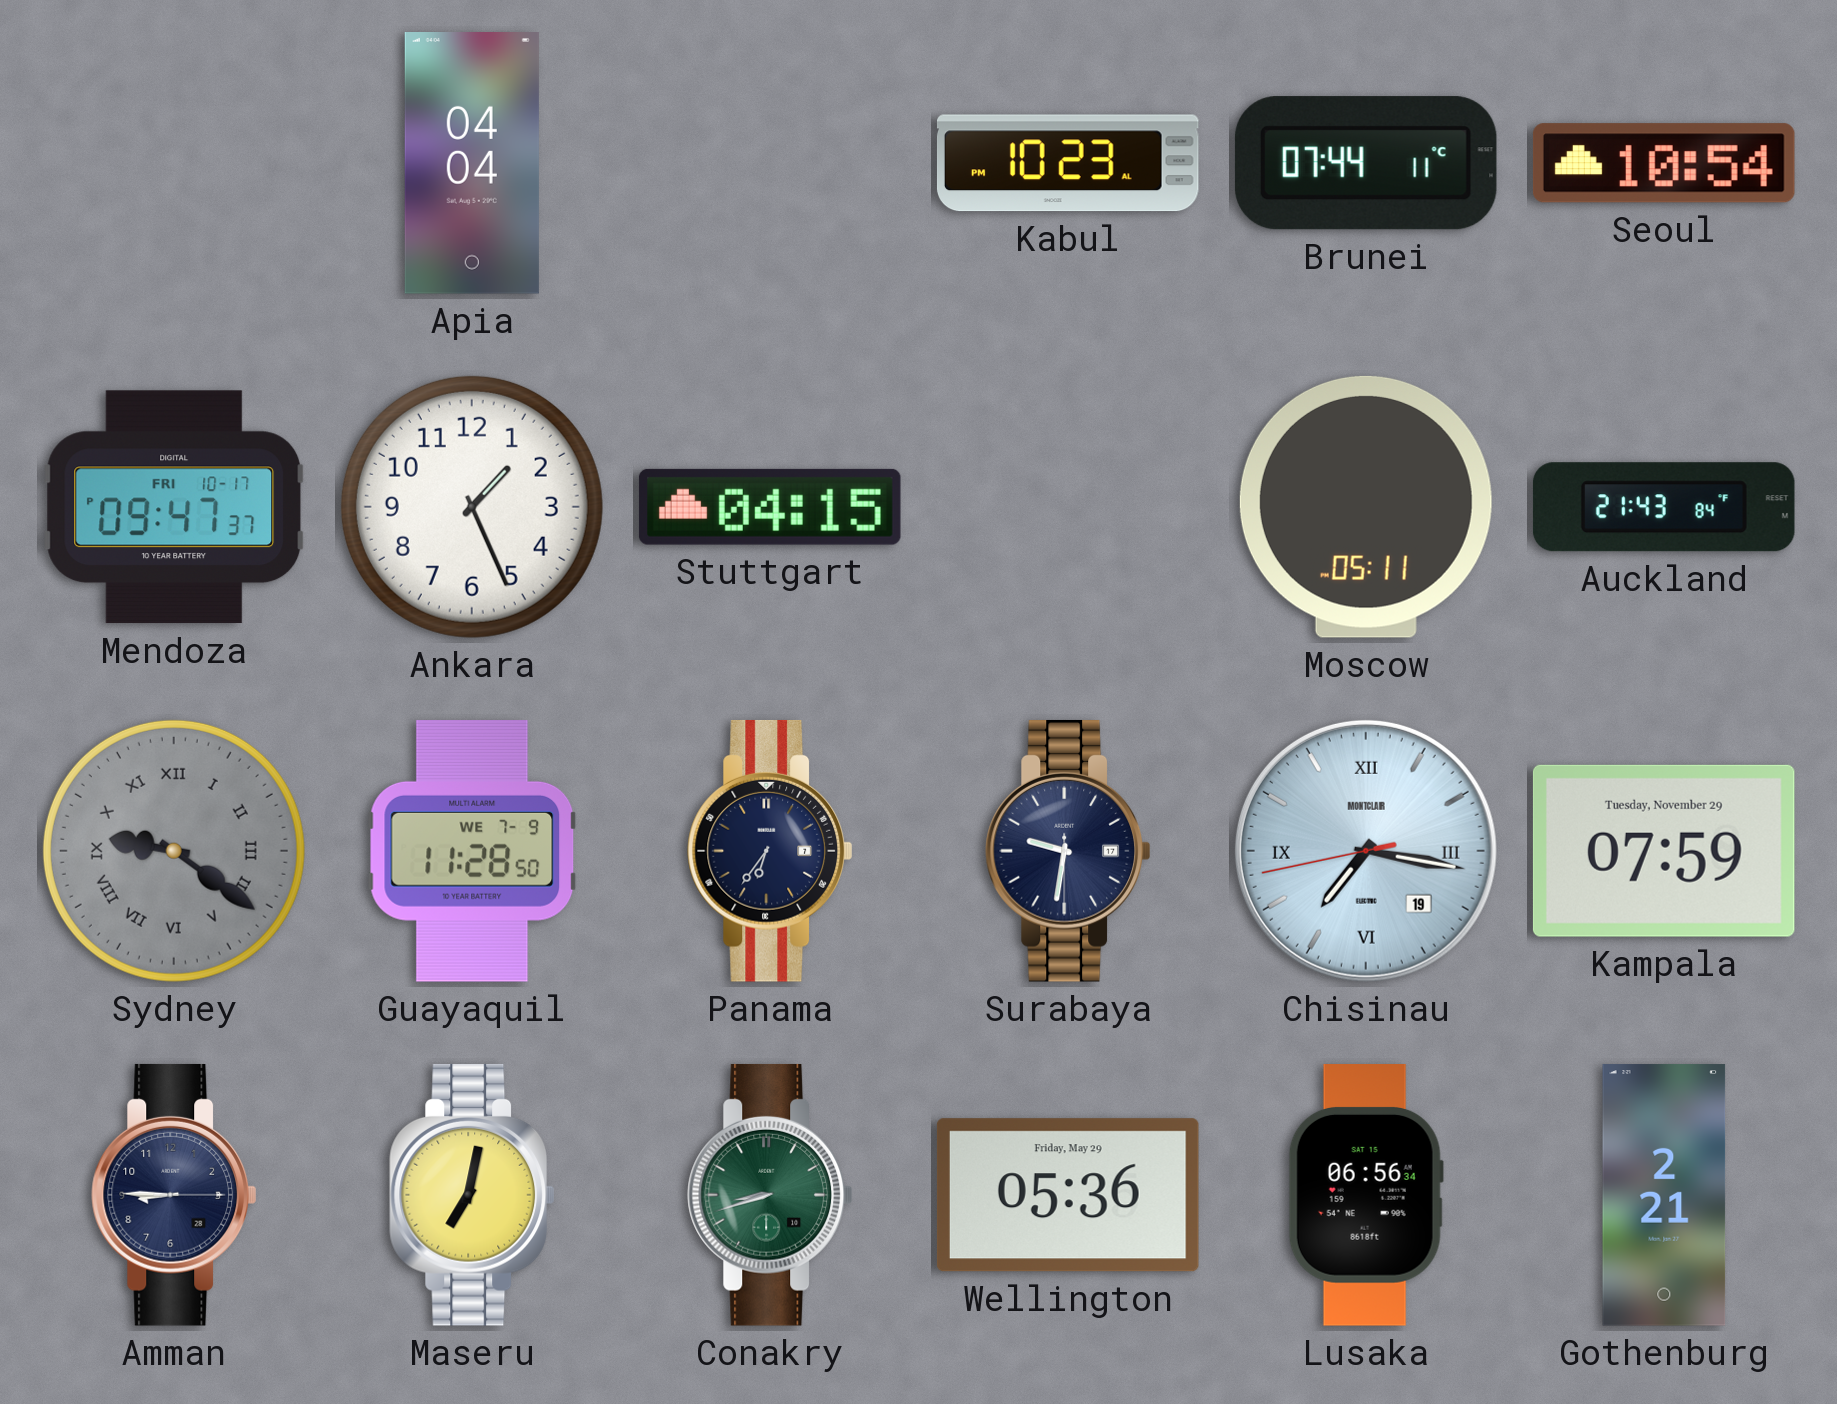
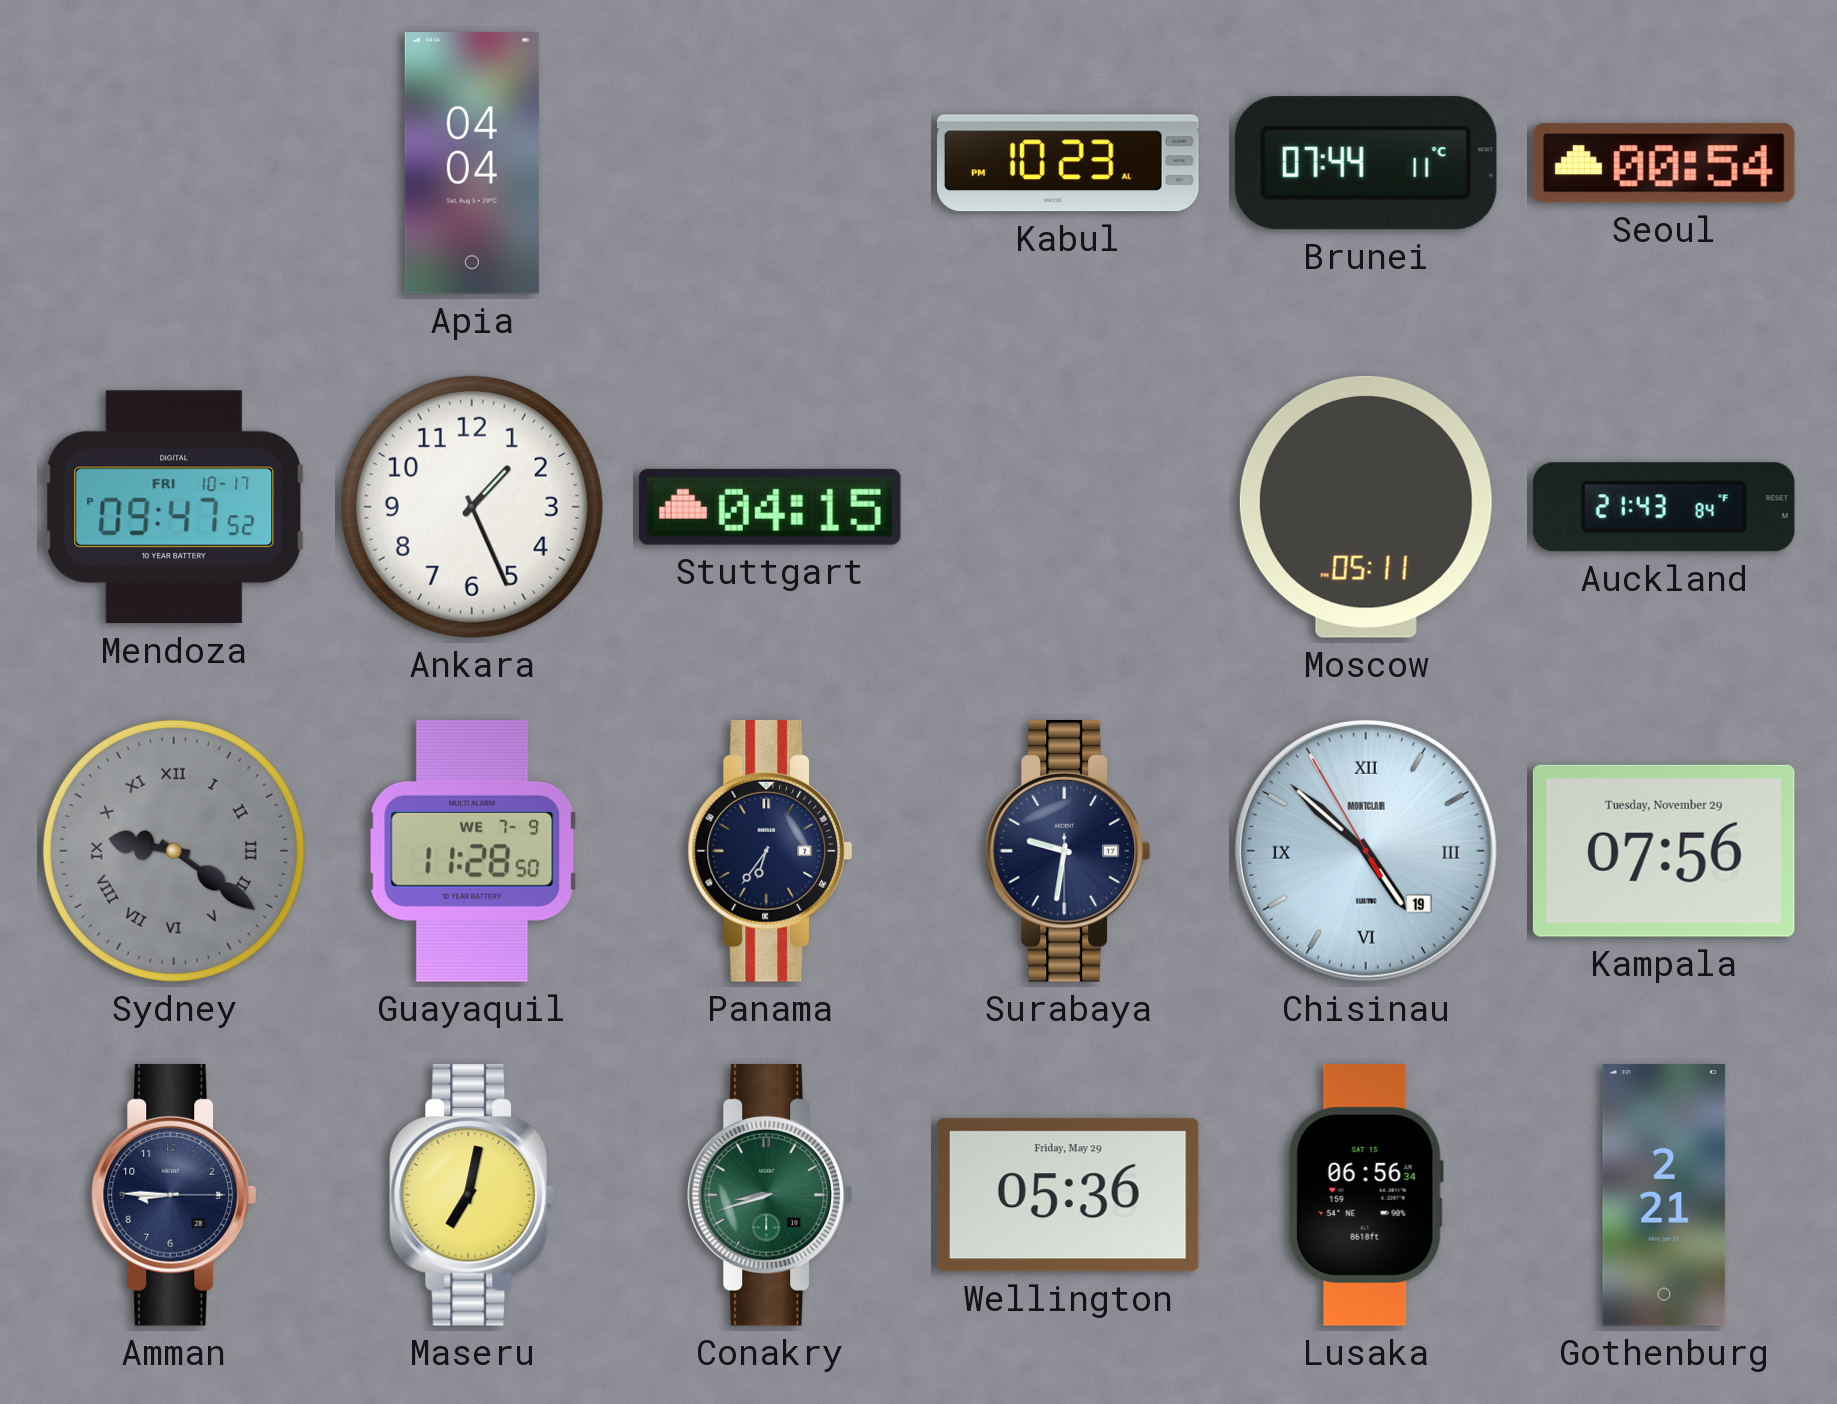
Seoul: 10:54 -> 00:54 (1664, 163)
Mendoza: 09:47:37 PM -> 09:47:52 PM (174, 507)
Chisinau: 7:16 -> 4:51 (1366, 851)
Kampala: 07:59 -> 07:56 (1664, 851)
